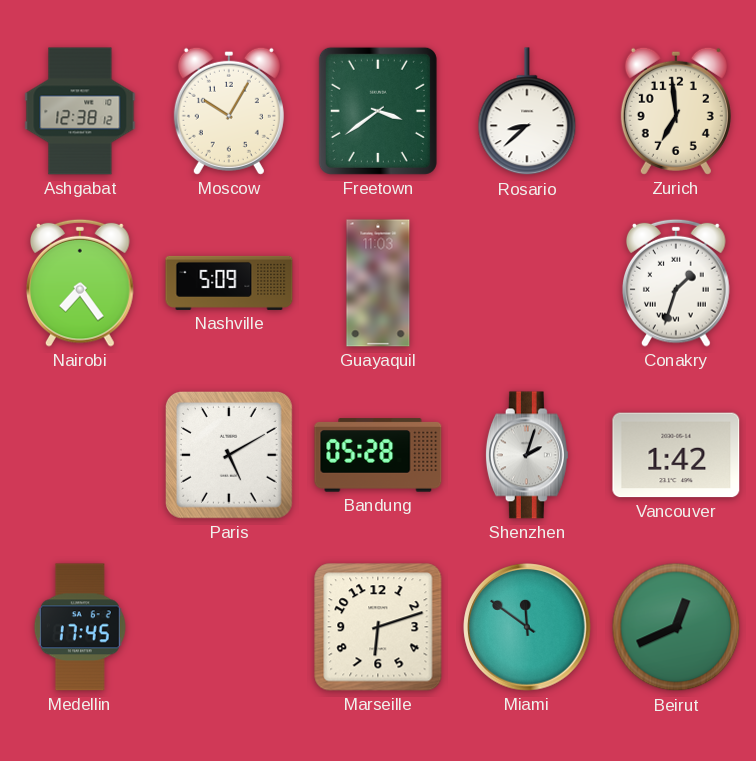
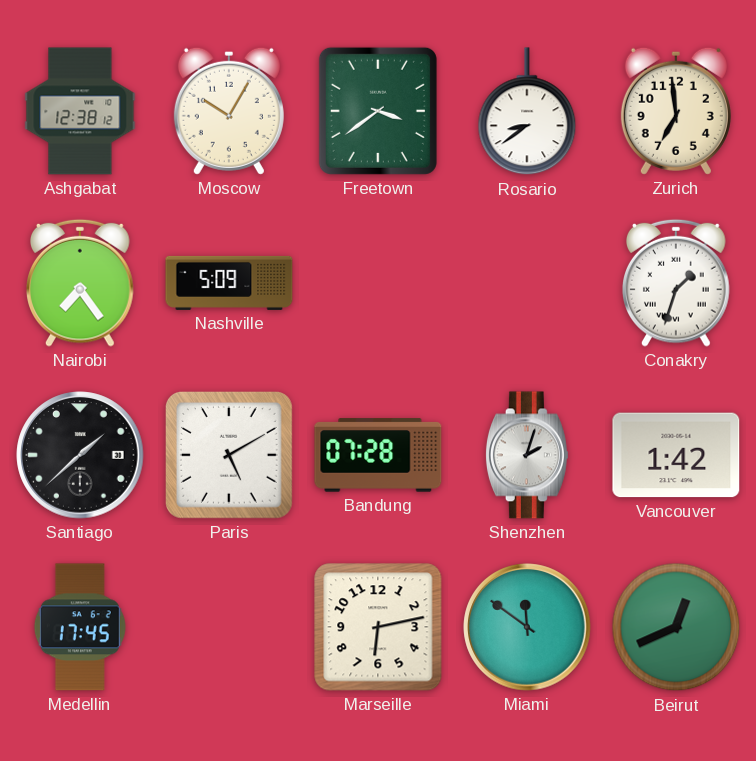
Rosario: 8:38 -> 8:39 (527, 112)
Guayaquil: 11:03 -> none (378, 283)
Santiago: none -> 1:38 (80, 455)
Bandung: 05:28 -> 07:28 (378, 455)
Marseille: 6:12 -> 6:13 (378, 627)
